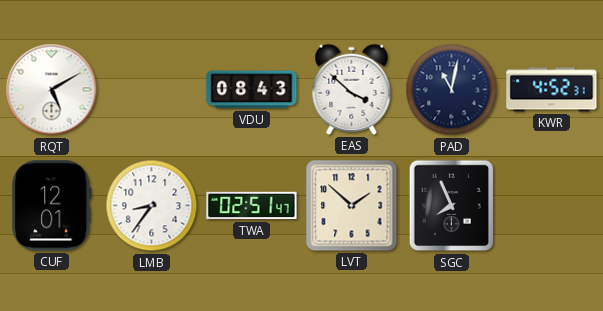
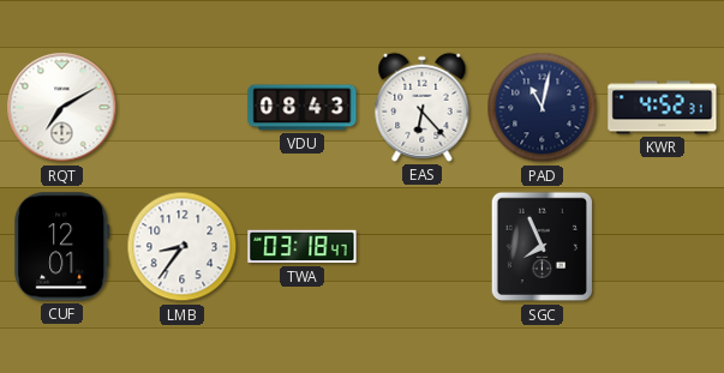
RQT: 5:10 -> 7:10 (62, 108)
EAS: 3:52 -> 6:23 (423, 107)
TWA: 02:51 -> 03:18 (303, 247)
LVT: 1:52 -> none (352, 206)
